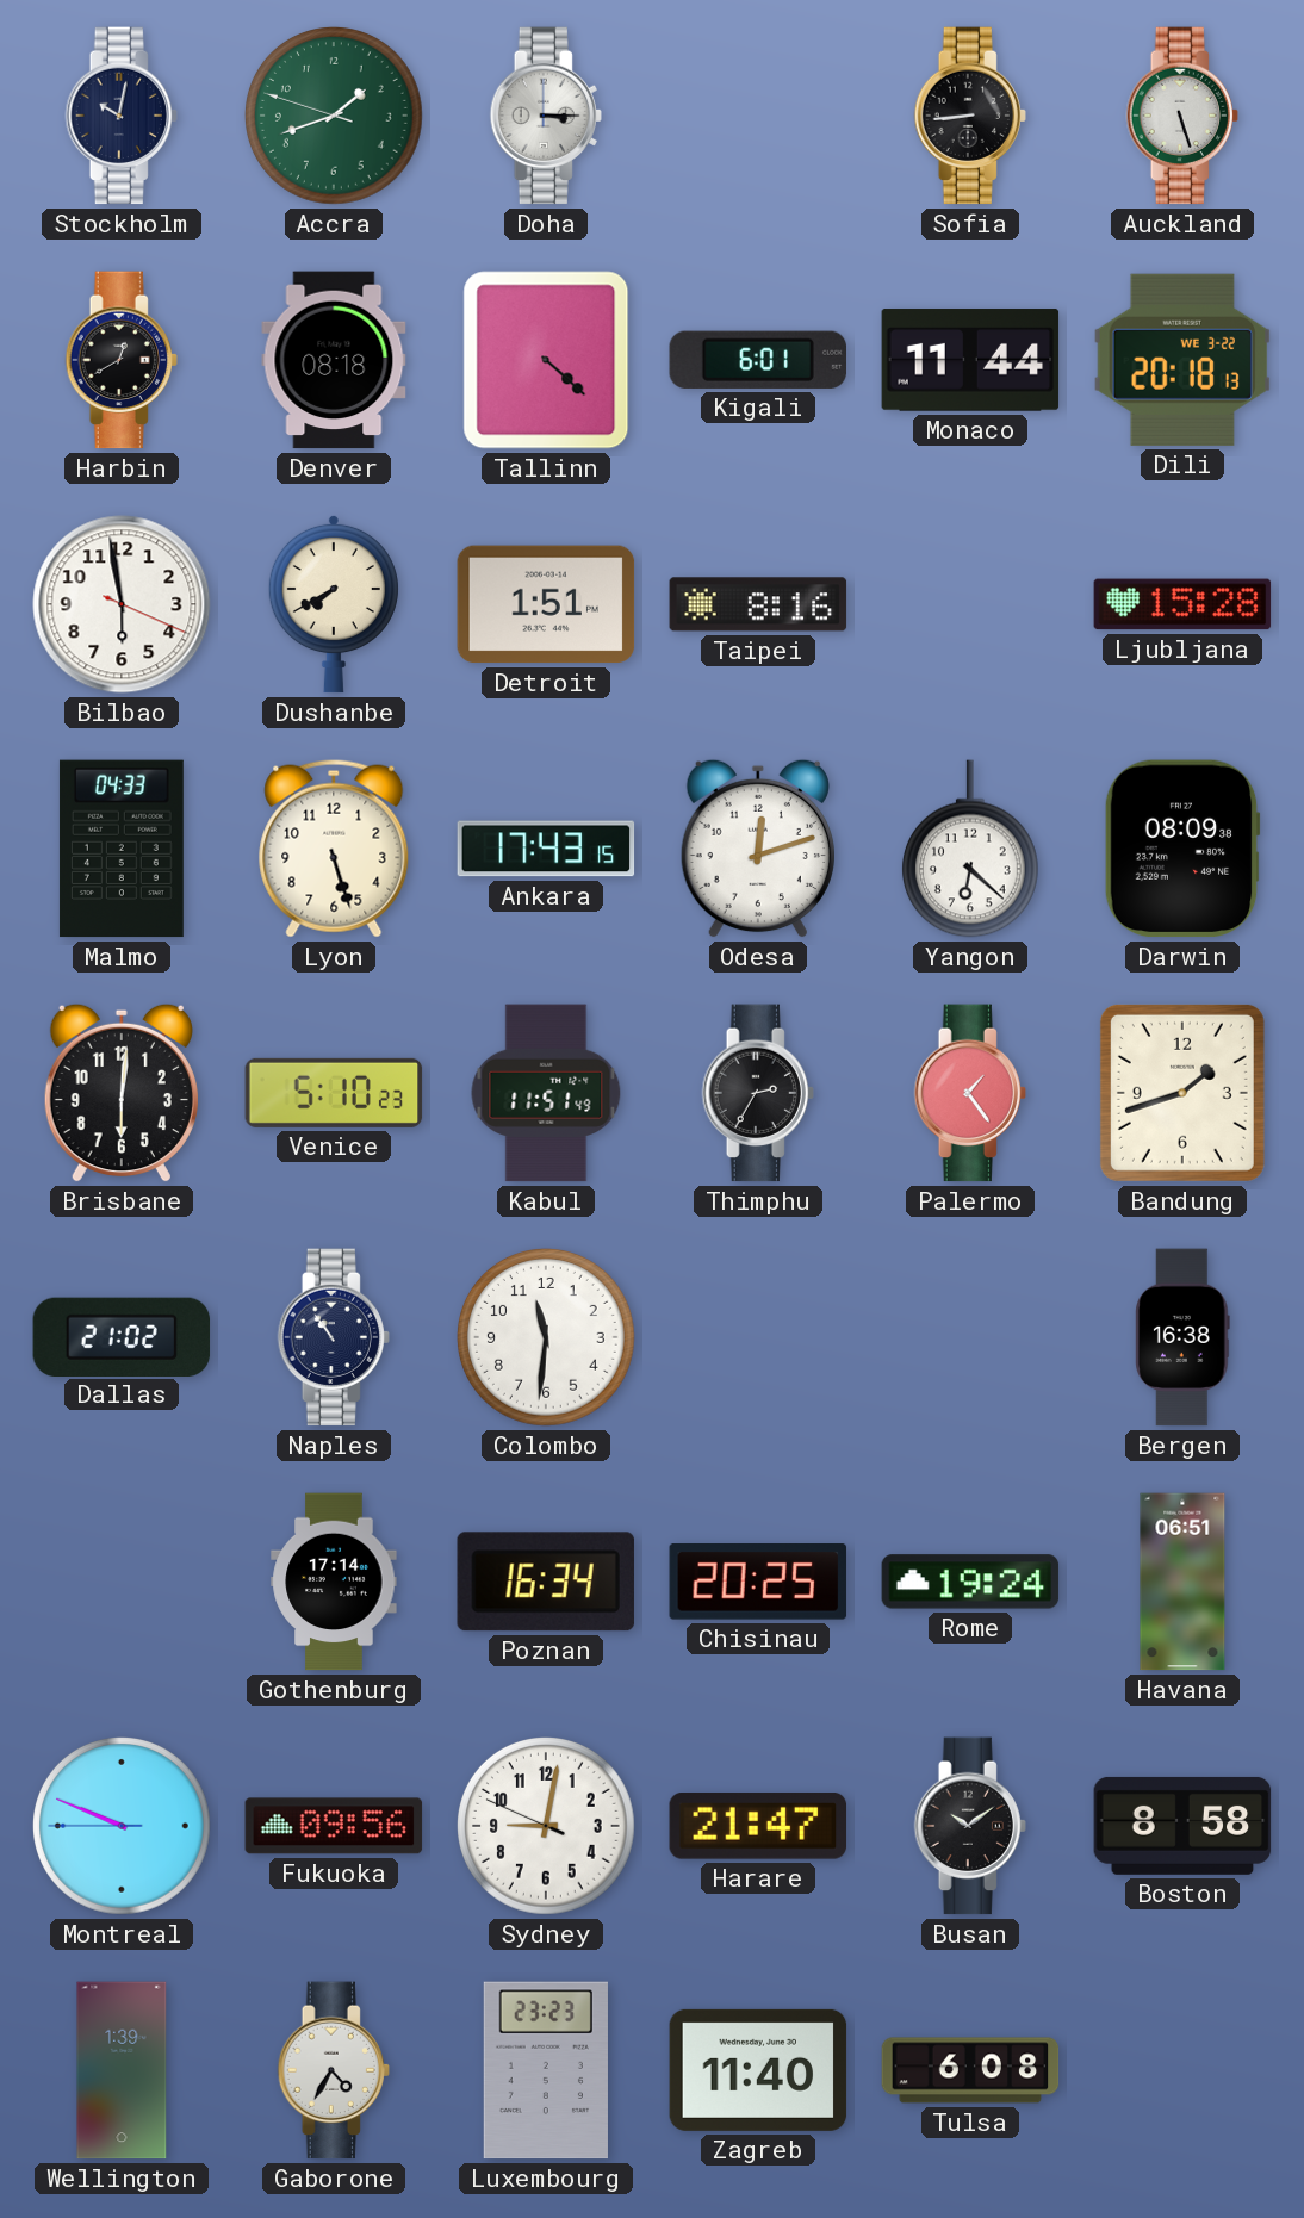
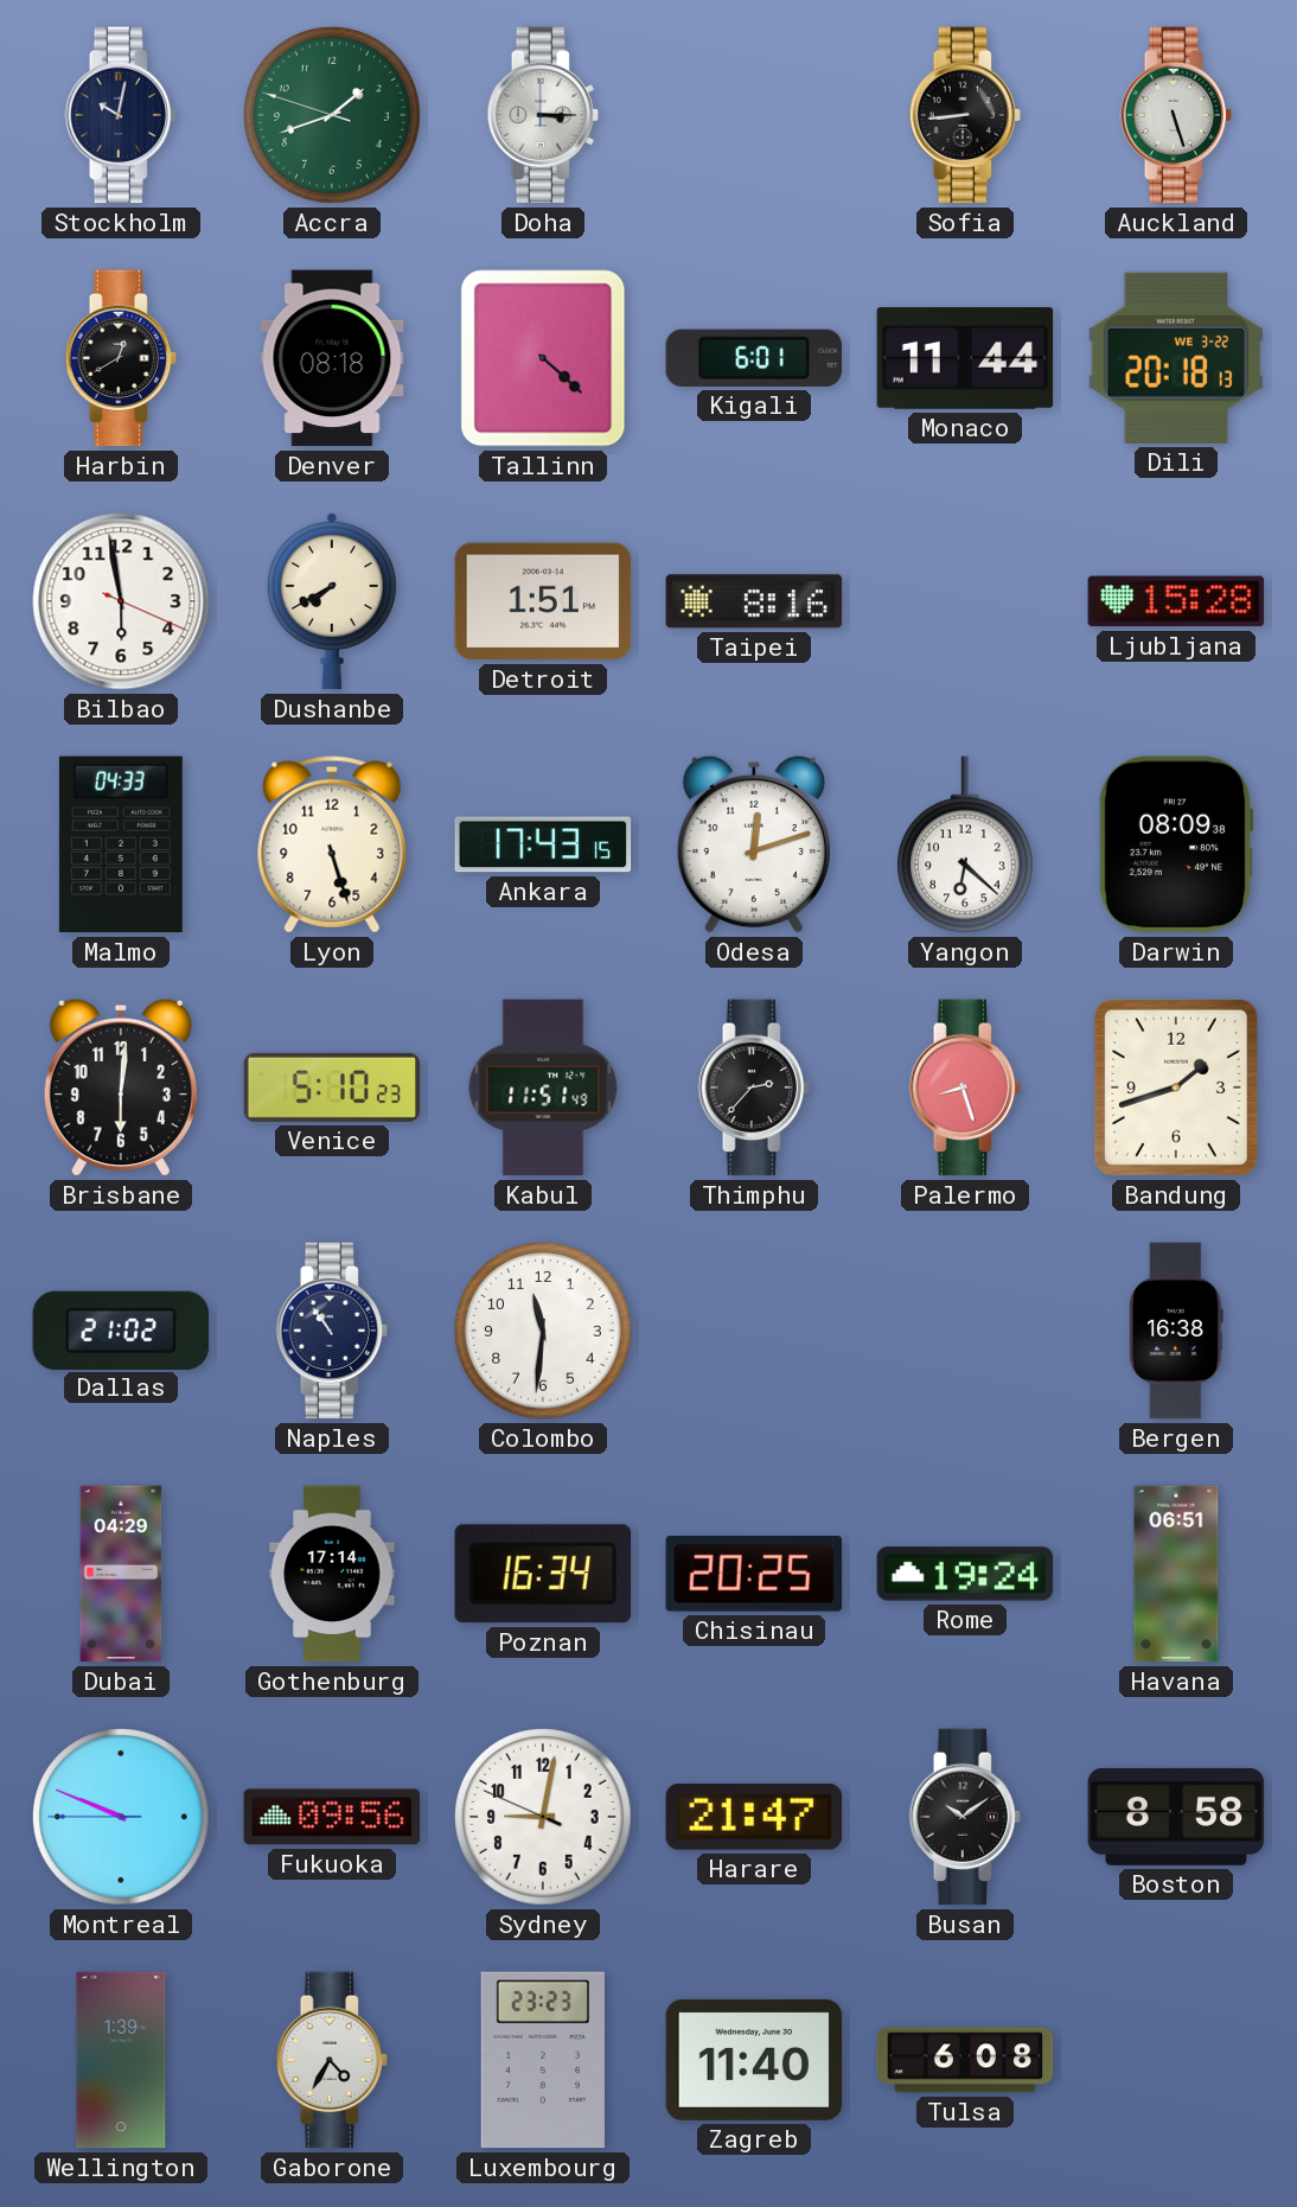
Thimphu: 2:35 -> 2:37 (754, 1087)
Palermo: 1:24 -> 8:27 (965, 1087)
Dubai: none -> 04:29 (121, 1574)
